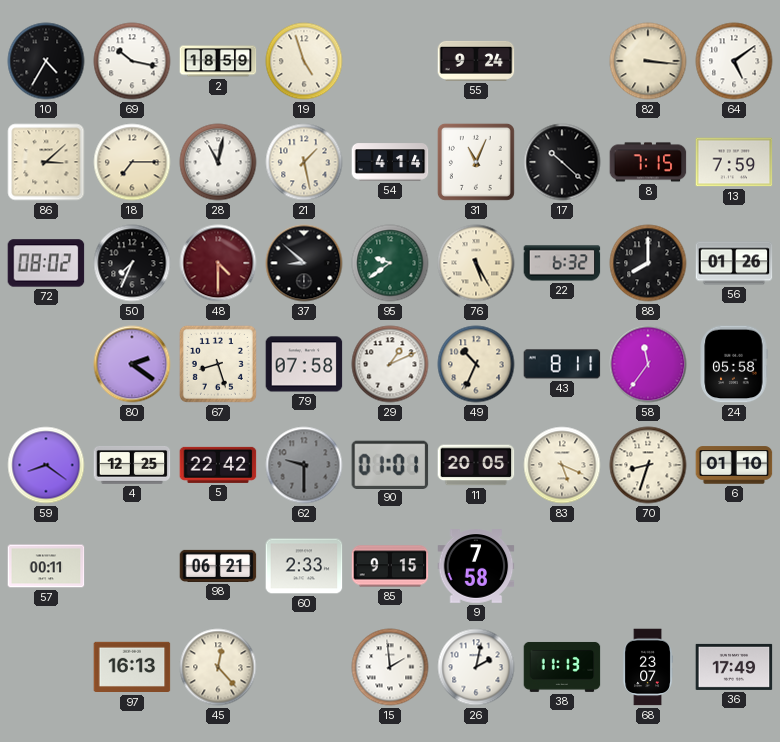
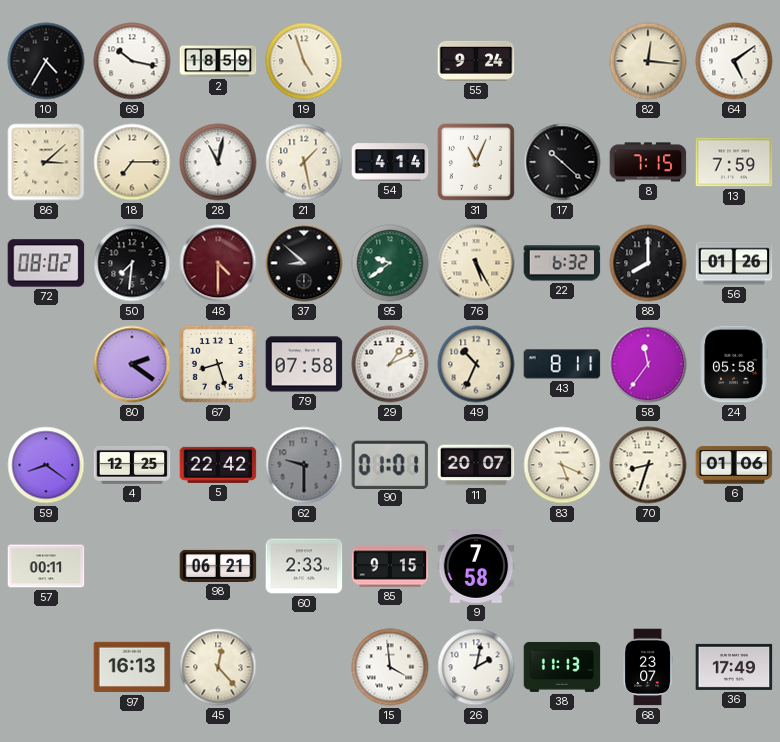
82: 3:16 -> 12:16 (648, 61)
50: 7:34 -> 7:31 (132, 263)
11: 20:05 -> 20:07 (476, 465)
6: 01:10 -> 01:06 (734, 465)
15: 1:59 -> 3:59 (390, 667)
